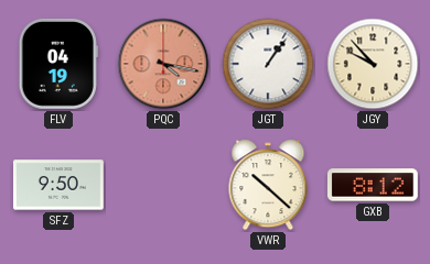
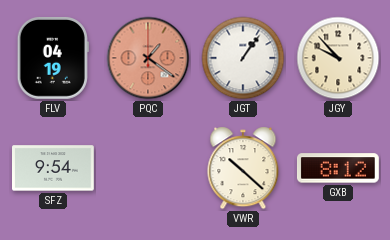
PQC: 4:17 -> 1:21 (148, 58)
SFZ: 9:50 -> 9:54 (54, 168)
